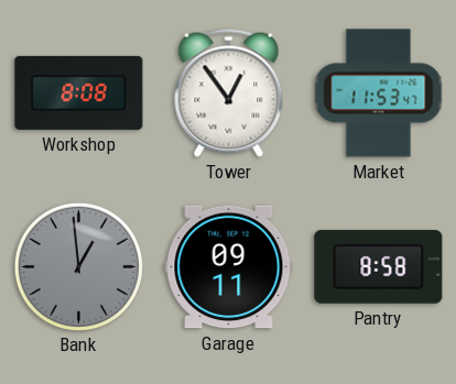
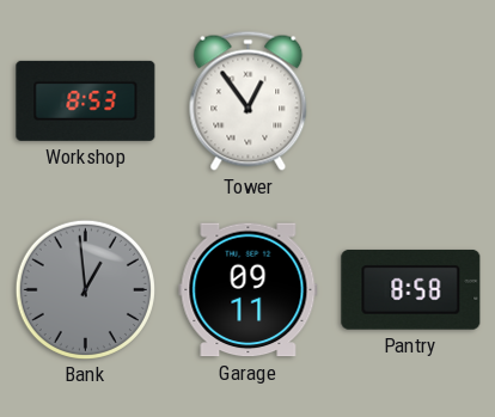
Workshop: 8:08 -> 8:53 (86, 100)
Market: 11:53 -> none (379, 94)
